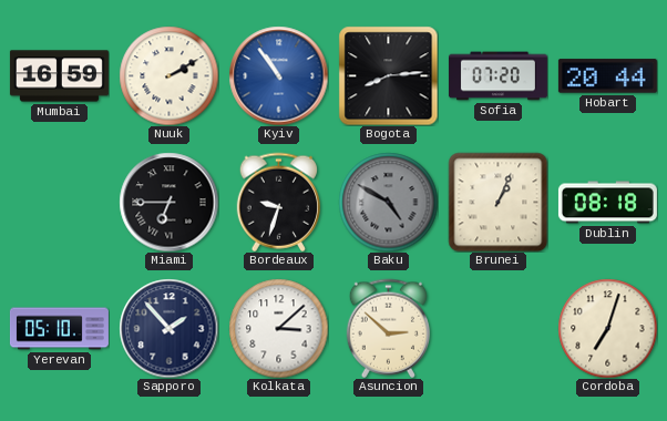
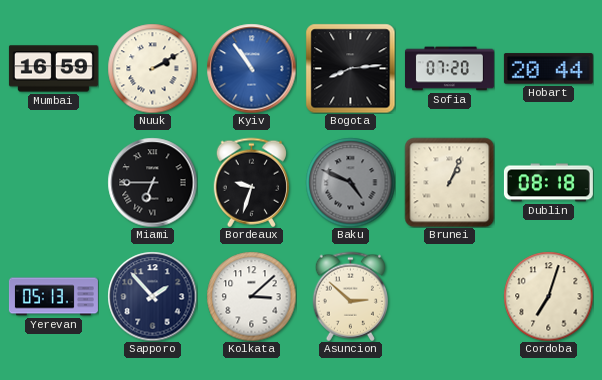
Baku: 4:50 -> 4:49 (350, 182)
Yerevan: 05:10 -> 05:13 (53, 297)
